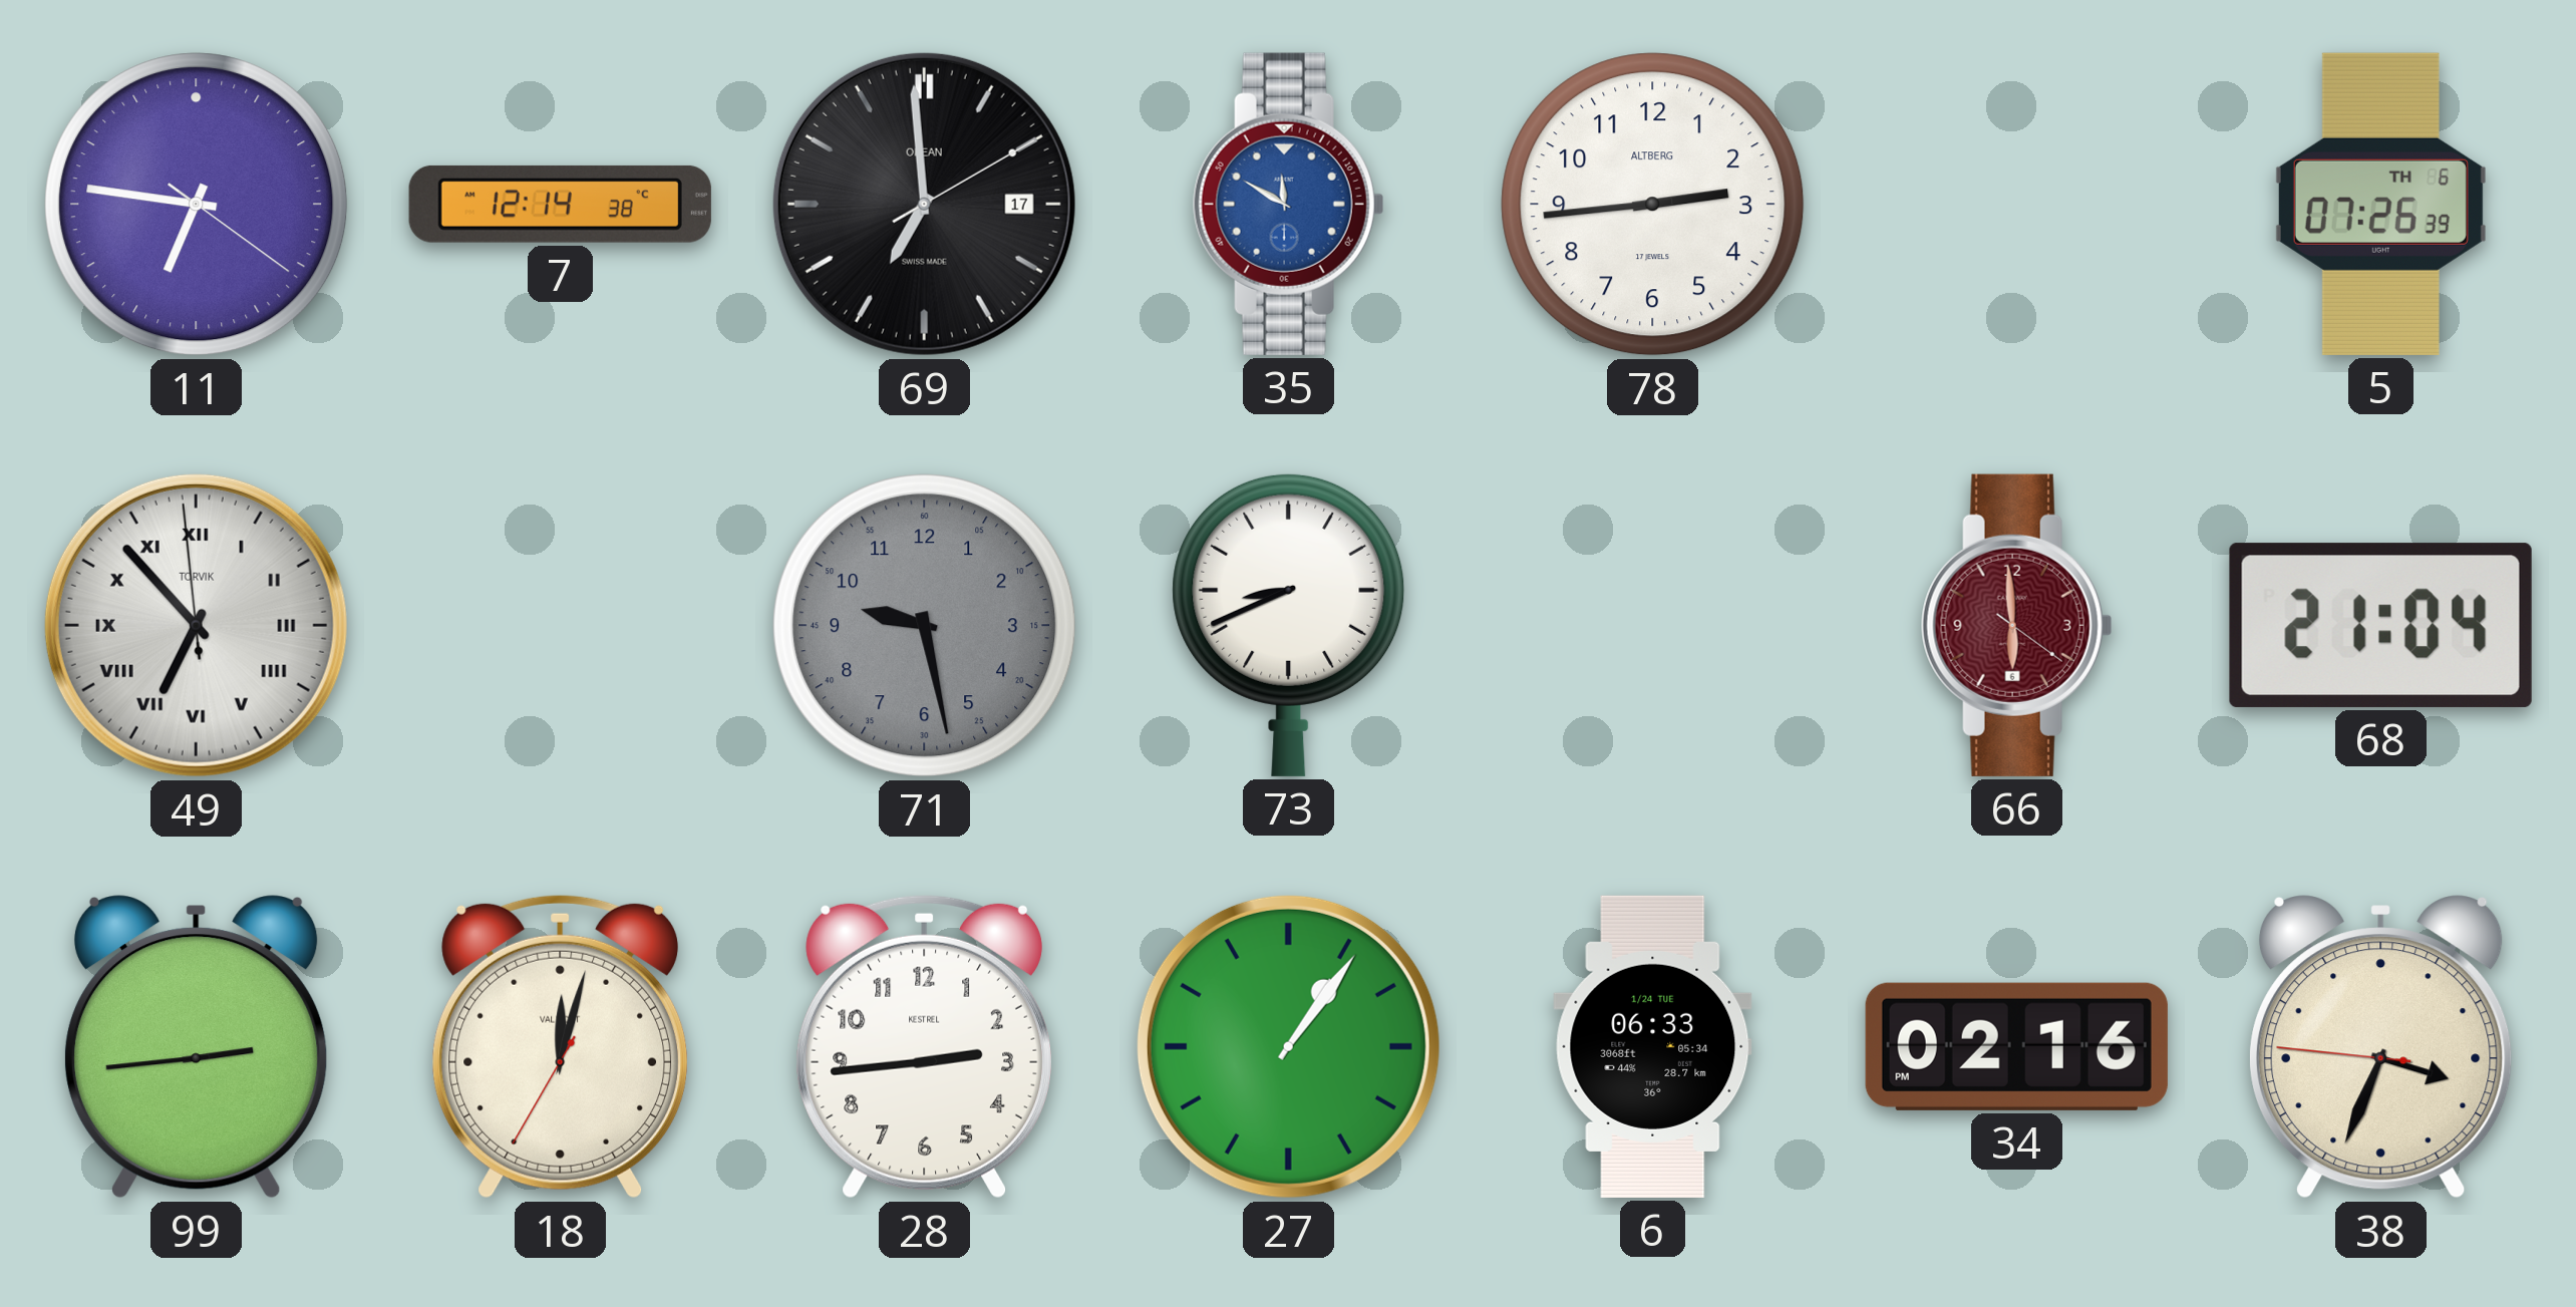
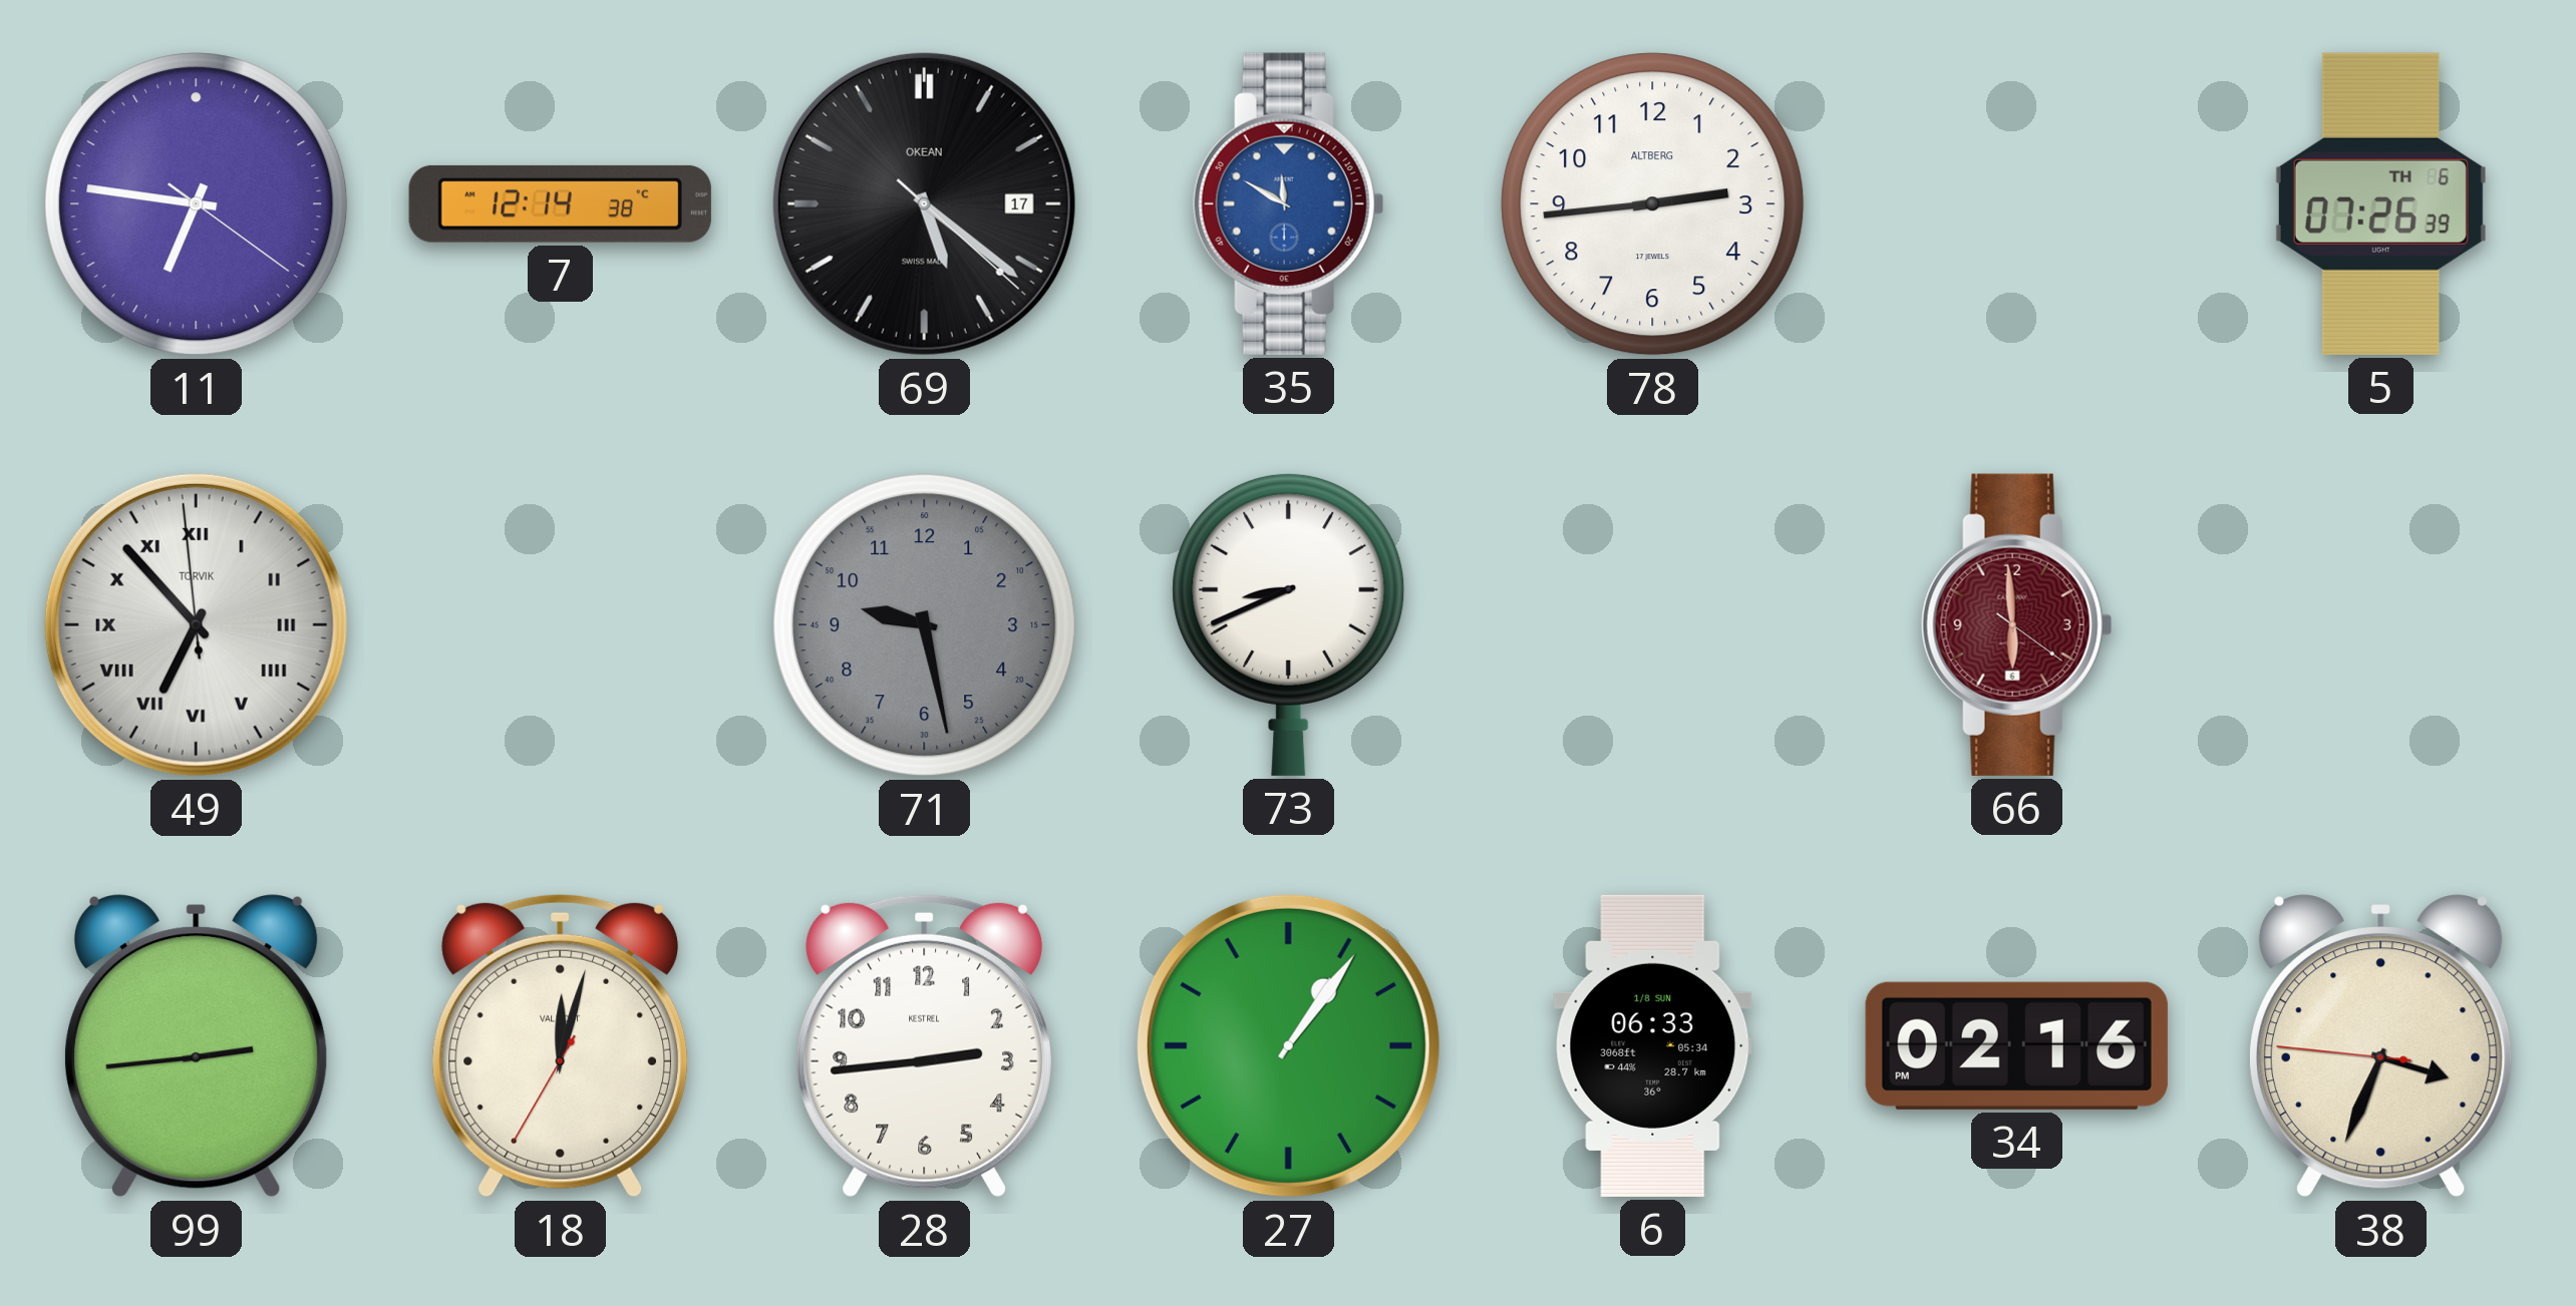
69: 6:59 -> 5:21 (924, 203)
68: 21:04 -> none (2380, 625)
6 date: 1/24 TUE -> 1/8 SUN (1653, 1045)
